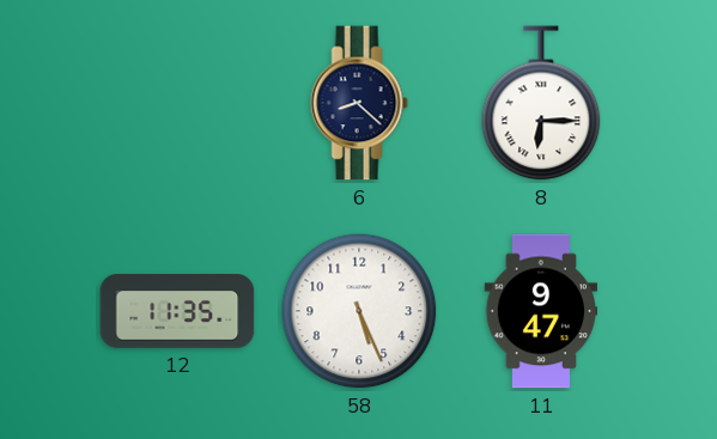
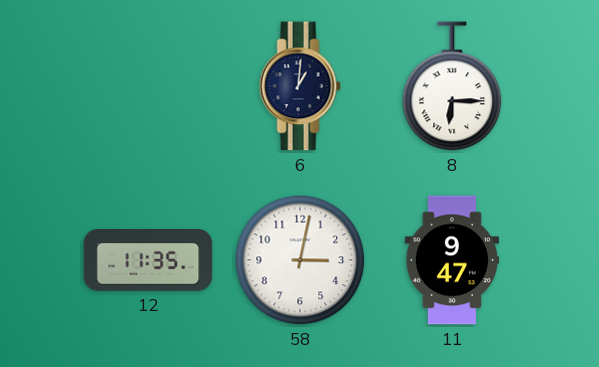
6: 8:22 -> 1:01 (300, 86)
58: 5:26 -> 3:02 (300, 260)
